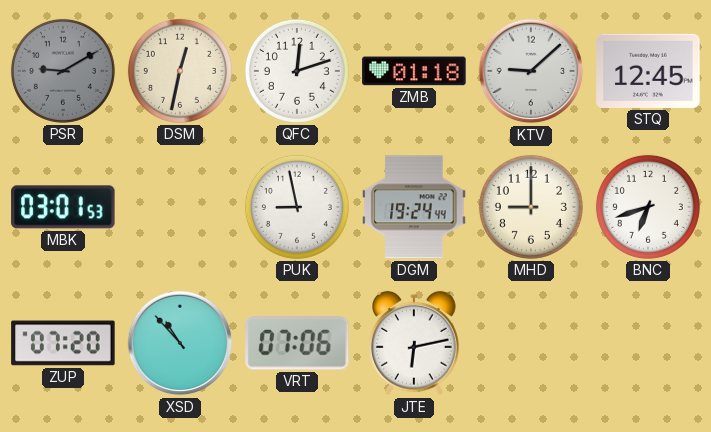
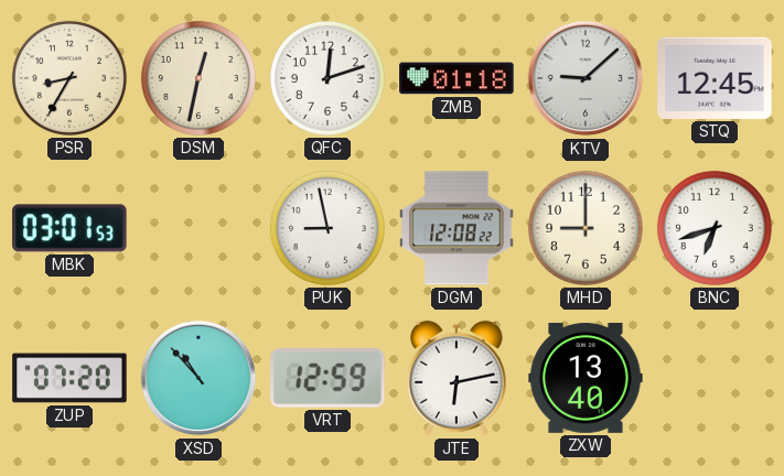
PSR: 9:10 -> 8:35 (69, 78)
PSR dial: grey -> cream (69, 78)
DGM: 19:24 -> 12:08 (457, 228)
VRT: 07:06 -> 12:59 (327, 379)
ZXW: none -> 13:40 (586, 378)
